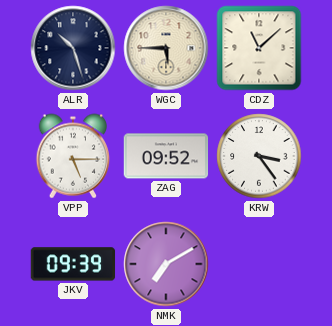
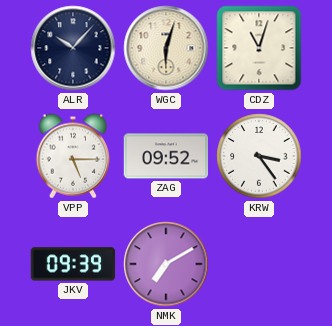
ALR: 10:27 -> 10:07 (73, 48)
WGC: 5:45 -> 6:03 (166, 48)
CDZ: 11:08 -> 11:03 (259, 48)
